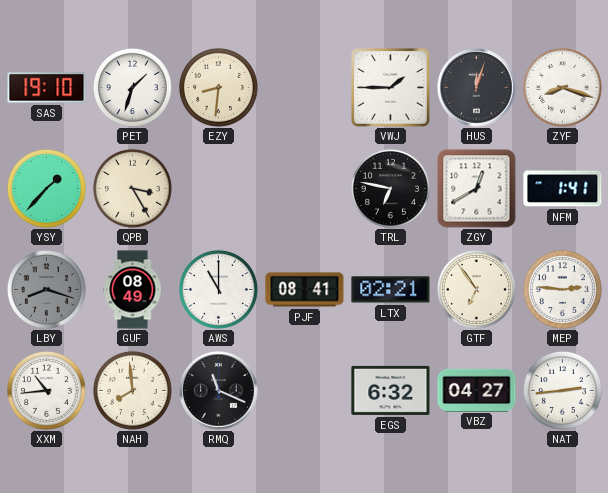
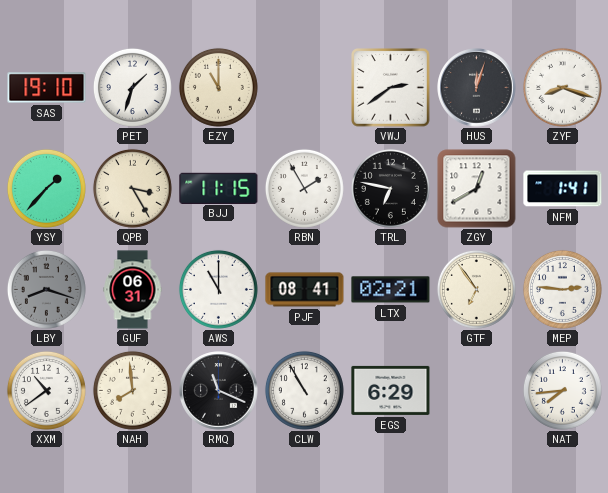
EZY: 8:31 -> 11:00 (218, 87)
VWJ: 1:45 -> 2:39 (391, 88)
BJJ: none -> 11:15 (219, 188)
RBN: none -> 1:55 (304, 188)
GUF: 08:49 -> 06:31 (133, 290)
XXM: 10:44 -> 10:39 (46, 390)
CLW: none -> 10:55 (304, 390)
EGS: 6:32 -> 6:29 (391, 390)
VBZ: 04:27 -> none (477, 390)
NAT: 2:44 -> 7:44 (562, 390)
